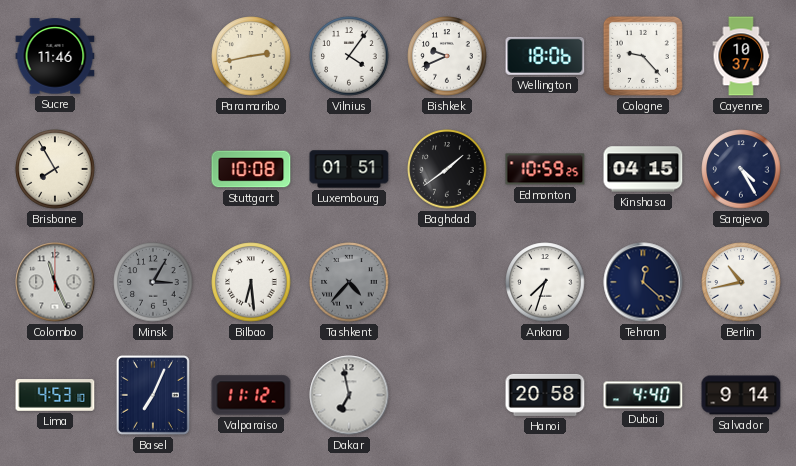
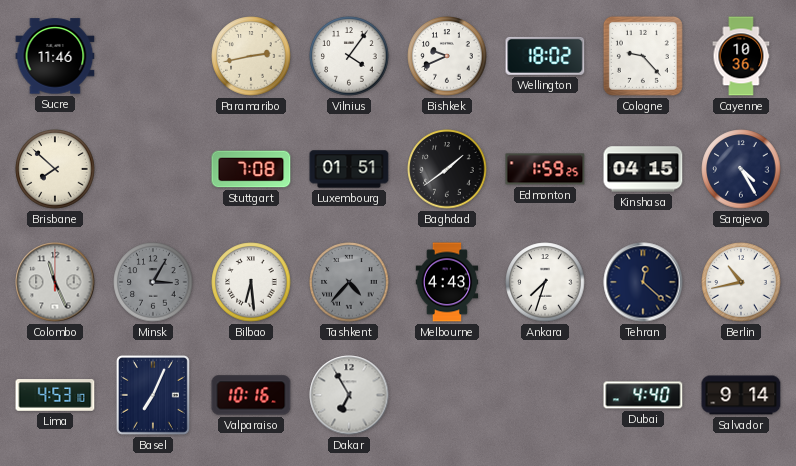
Wellington: 18:06 -> 18:02 (545, 56)
Cayenne: 10:37 -> 10:36 (741, 56)
Brisbane: 7:55 -> 7:52 (55, 169)
Stuttgart: 10:08 -> 7:08 (251, 169)
Edmonton: 10:59 -> 1:59 (545, 169)
Melbourne: none -> 4:43 (447, 282)
Valparaiso: 11:12 -> 10:16 (251, 395)
Dakar: 6:58 -> 6:55 (349, 395)
Hanoi: 20:58 -> none (545, 395)
